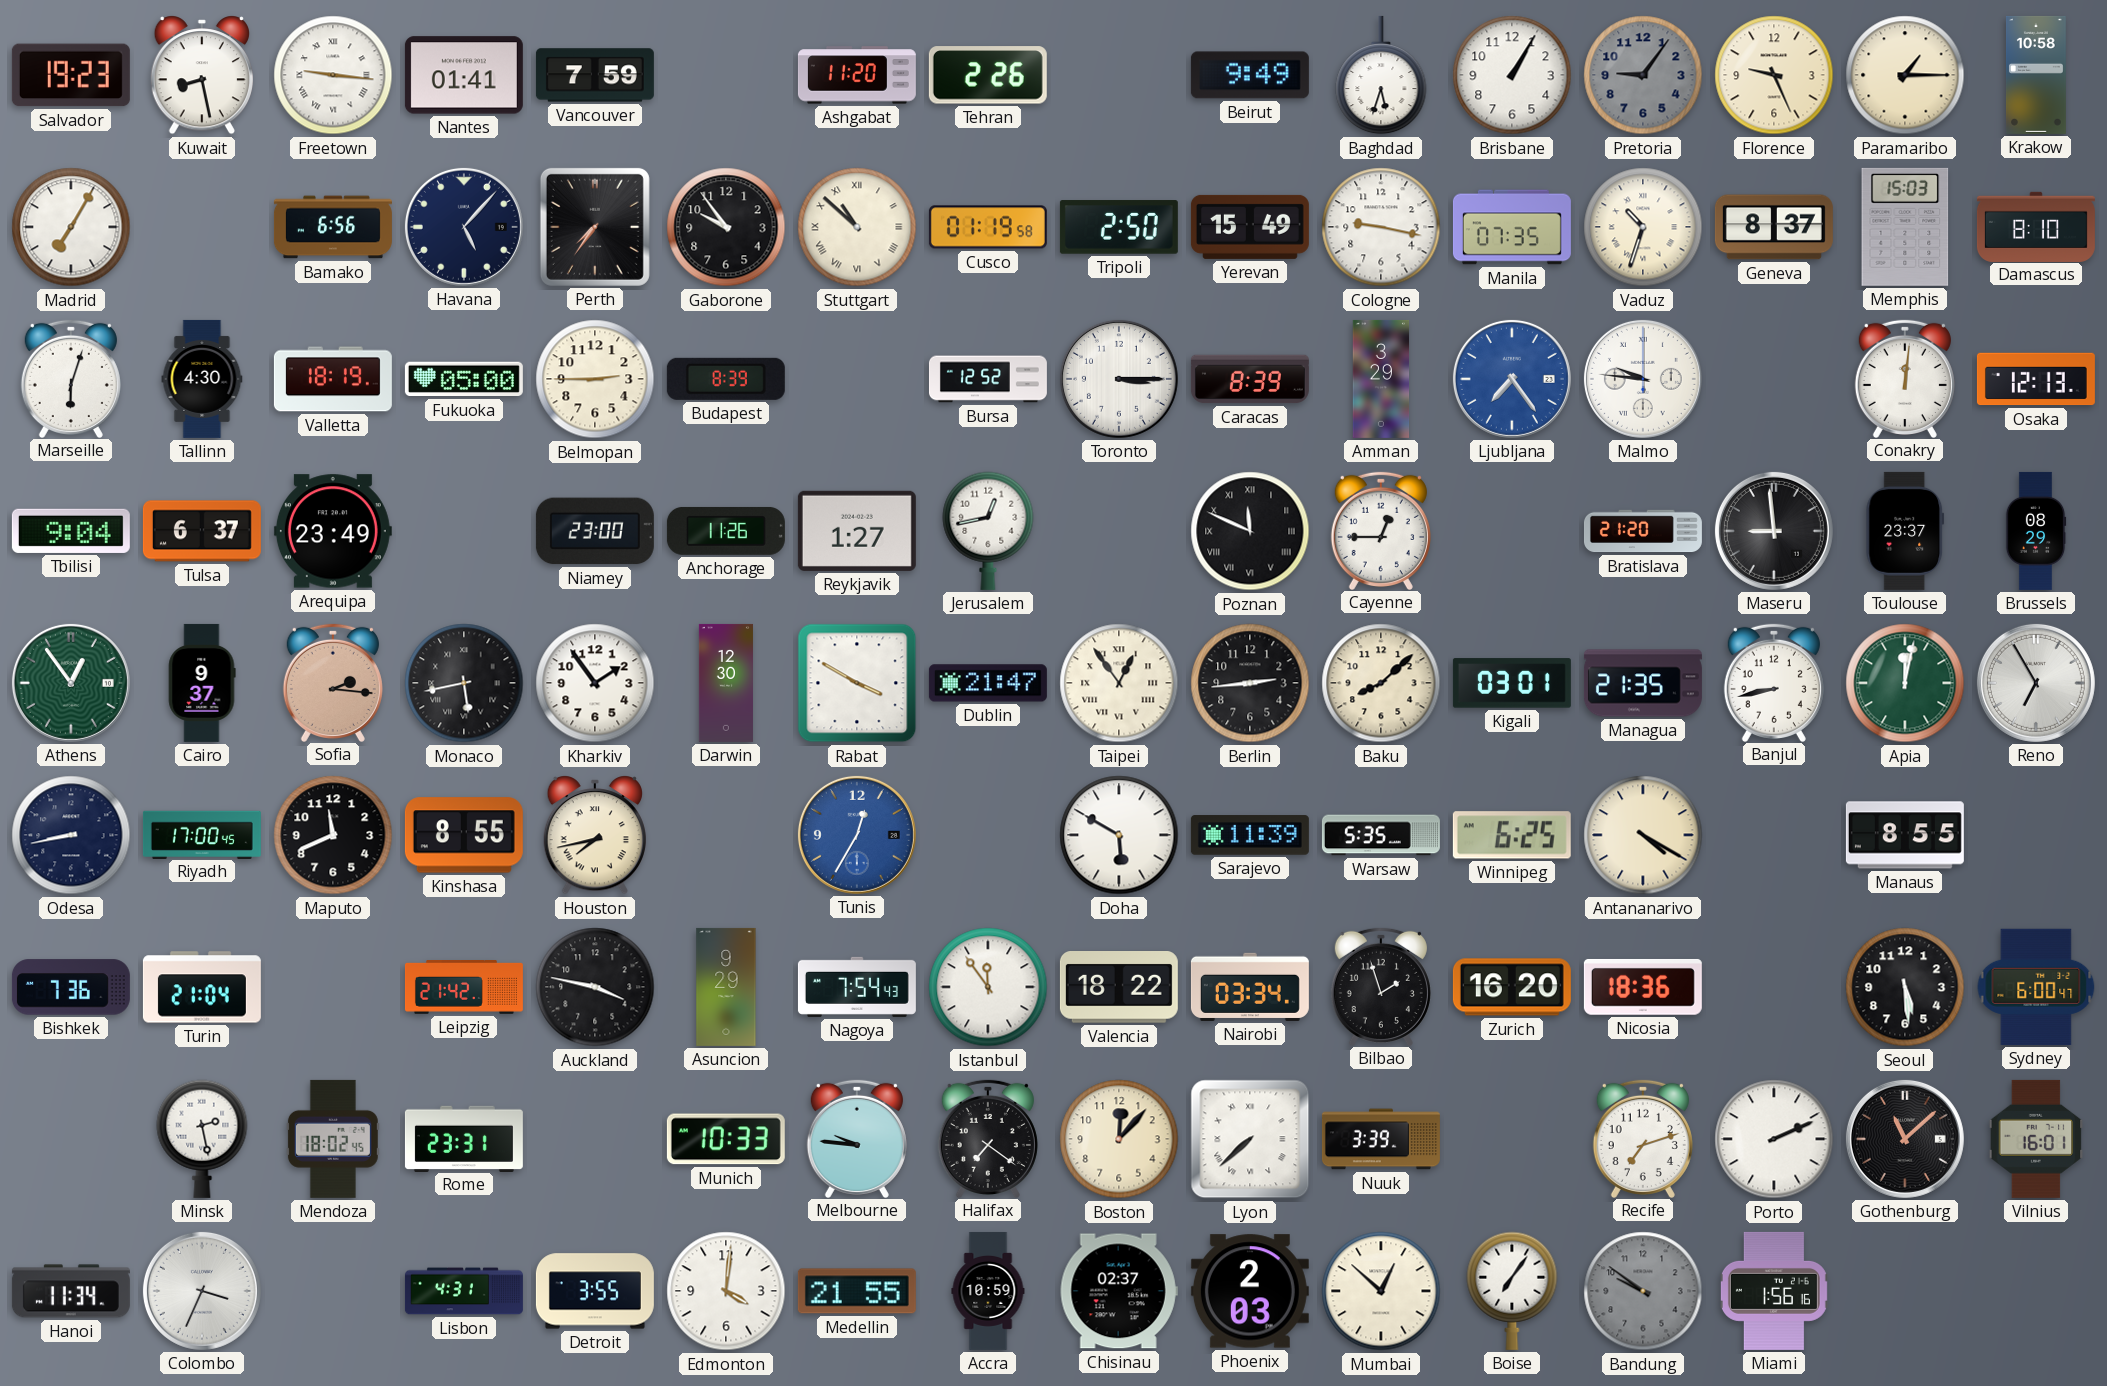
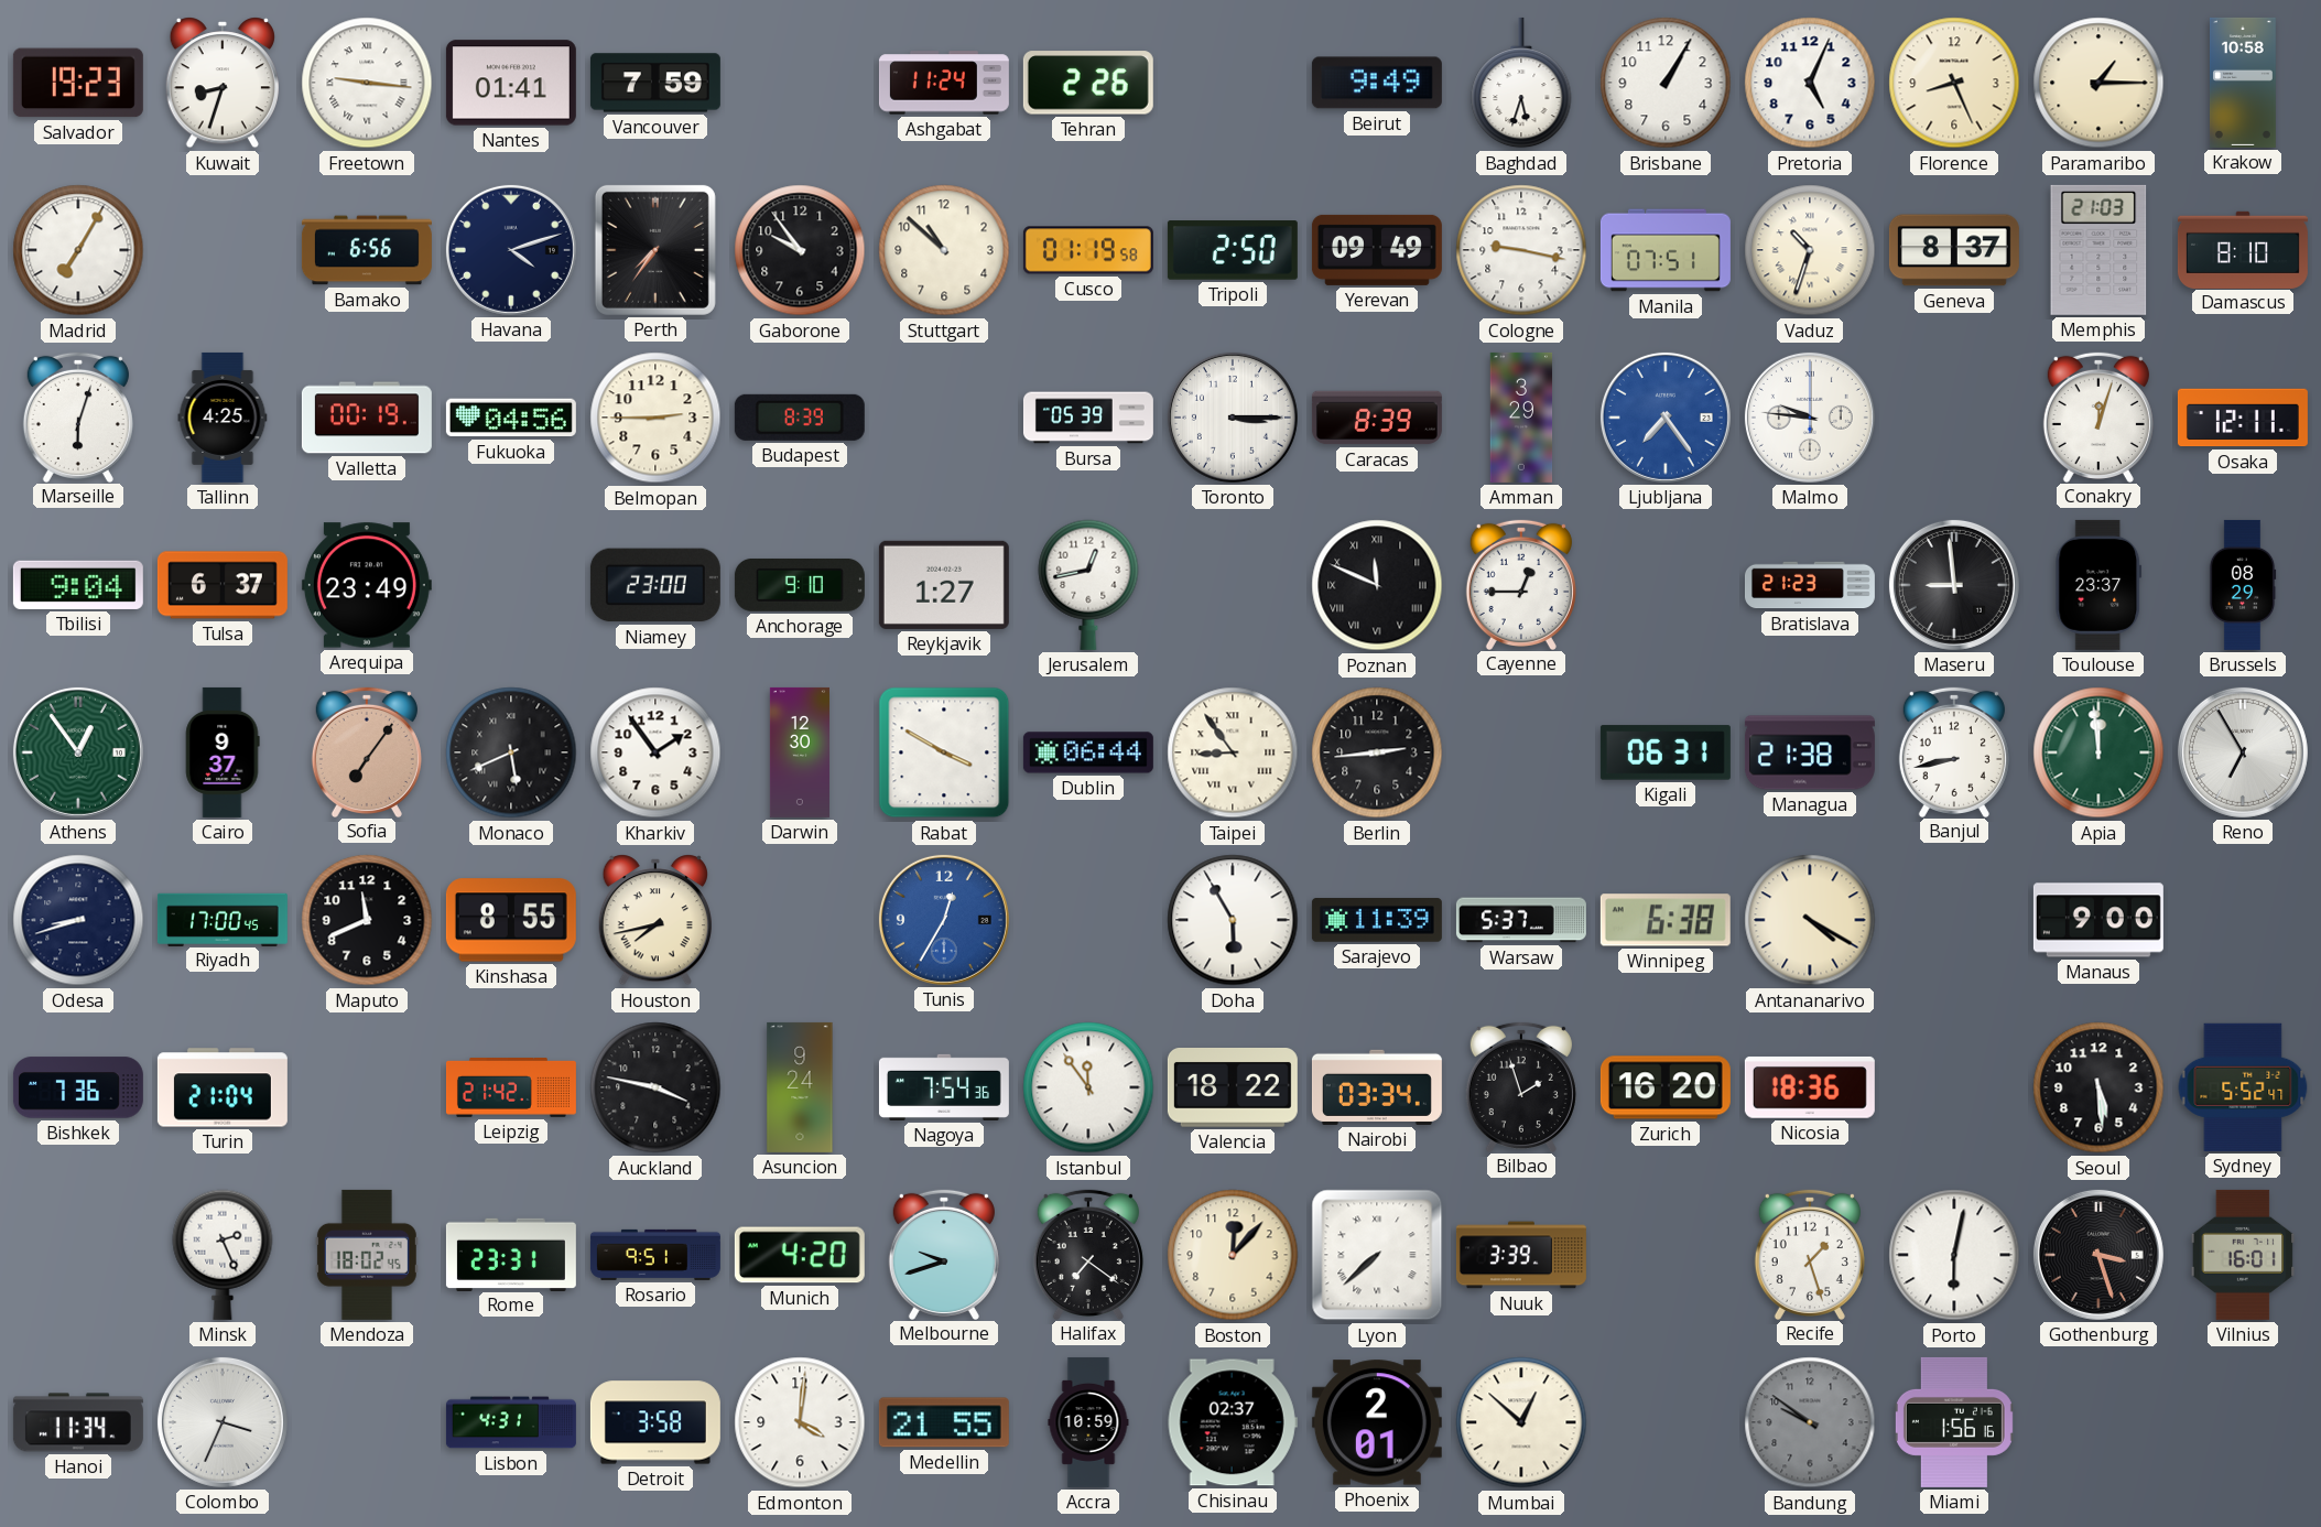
Kuwait: 8:28 -> 8:33 (221, 83)
Ashgabat: 11:20 -> 11:24 (944, 83)
Pretoria: 9:06 -> 5:04 (1810, 83)
Pretoria dial: grey -> white (1810, 83)
Florence: 9:26 -> 8:26 (1954, 83)
Havana: 5:07 -> 4:12 (511, 250)
Stuttgart numerals: Roman -> Arabic (944, 250)
Yerevan: 15:49 -> 09:49 (1377, 250)
Manila: 07:35 -> 07:51 (1666, 250)
Memphis: 15:03 -> 21:03 (2098, 250)
Tallinn: 4:30 -> 4:25 (223, 418)
Valletta: 18:19 -> 00:19 (367, 418)
Fukuoka: 05:00 -> 04:56 (511, 418)
Bursa: 12:52 -> 05:39 (1088, 418)
Conakry: 12:01 -> 12:03 (2098, 416)
Osaka: 12:13 -> 12:11 (2243, 418)
Anchorage: 11:26 -> 9:10 (800, 585)
Bratislava: 21:20 -> 21:23 (1810, 585)
Sofia: 2:16 -> 7:06 (367, 751)
Monaco: 5:43 -> 5:41 (511, 752)
Dublin: 21:47 -> 06:44 (1088, 752)
Taipei: 12:54 -> 8:54 (1233, 752)
Baku: 8:08 -> none (1381, 683)
Kigali: 03:01 -> 06:31 (1666, 752)
Managua: 21:35 -> 21:38 (1810, 752)
Apia: 12:02 -> 11:59 (2098, 752)
Odesa: 8:43 -> 8:42 (78, 920)
Doha: 5:50 -> 5:55 (1233, 920)
Warsaw: 5:35 -> 5:37 (1521, 920)
Winnipeg: 6:25 -> 6:38 (1666, 920)
Manaus: 8:55 -> 9:00 (2098, 920)
Asuncion: 9:29 -> 9:24 (800, 1087)
Nagoya: 7:54:43 -> 7:54:36 (944, 1087)
Sydney: 6:00 -> 5:52 (2243, 1087)
Minsk: 2:28 -> 2:26 (223, 1255)
Rosario: none -> 9:51 (655, 1255)
Munich: 10:33 -> 4:20 (800, 1255)
Melbourne: 9:46 -> 9:42 (944, 1254)
Recife: 7:12 -> 1:27 (1810, 1254)
Porto: 2:11 -> 6:02 (1954, 1255)
Gothenburg: 11:08 -> 3:27 (2098, 1255)
Detroit: 3:55 -> 3:58 (655, 1422)
Phoenix: 2:03 -> 2:01 (1377, 1422)
Boise: 7:06 -> none (1512, 1291)
